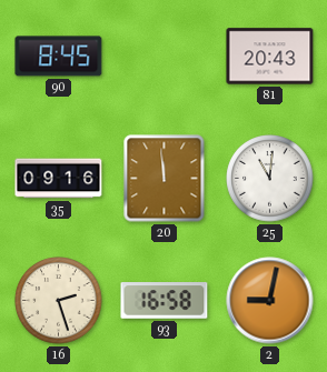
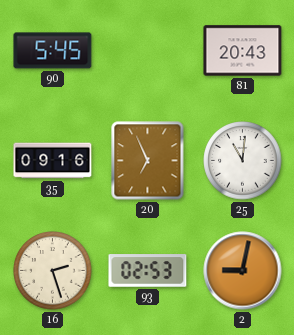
90: 8:45 -> 5:45 (53, 51)
20: 11:59 -> 6:56 (148, 161)
93: 16:58 -> 02:53 (148, 271)
